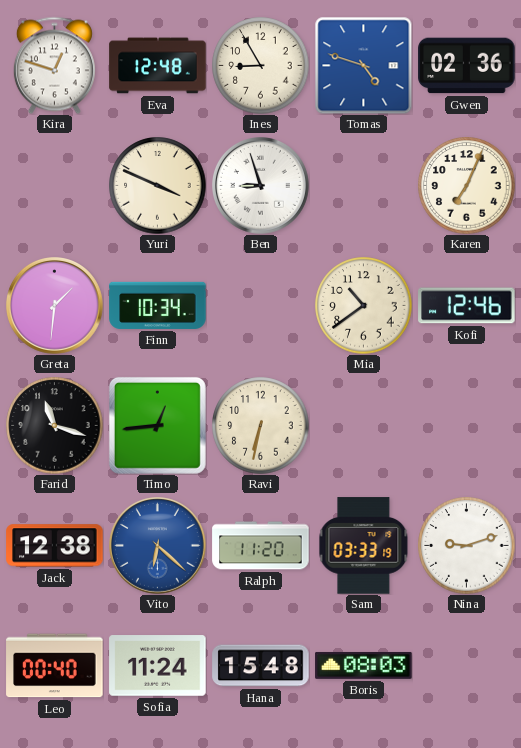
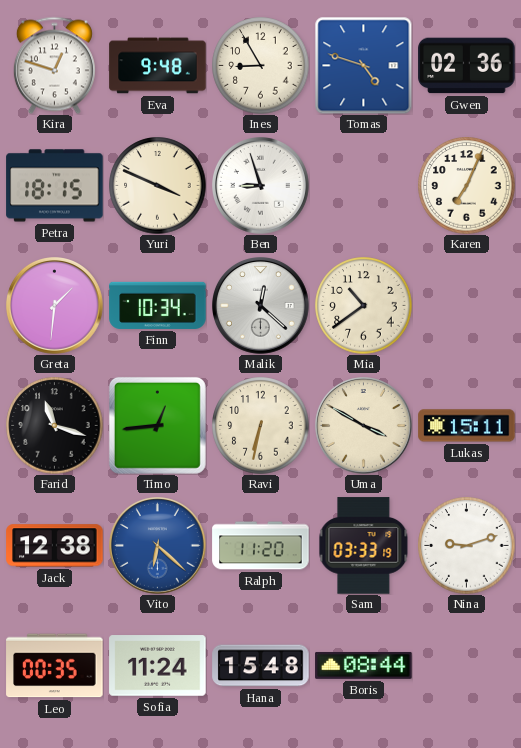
Eva: 12:48 -> 9:48 (158, 66)
Petra: none -> 18:15 (55, 186)
Malik: none -> 12:22 (261, 306)
Kofi: 12:46 -> none (467, 306)
Uma: none -> 3:50 (364, 426)
Lukas: none -> 15:11 (467, 426)
Leo: 00:40 -> 00:35 (55, 666)
Boris: 08:03 -> 08:44 (364, 665)
